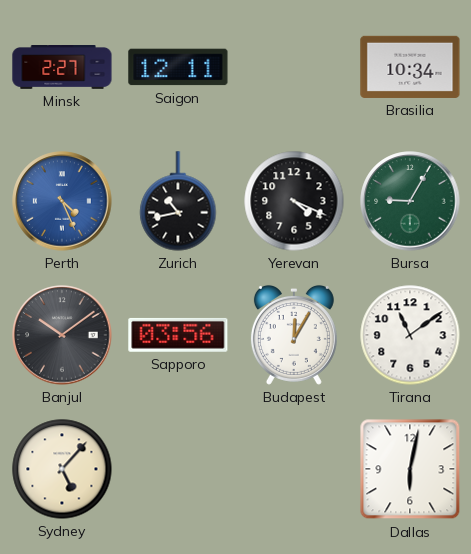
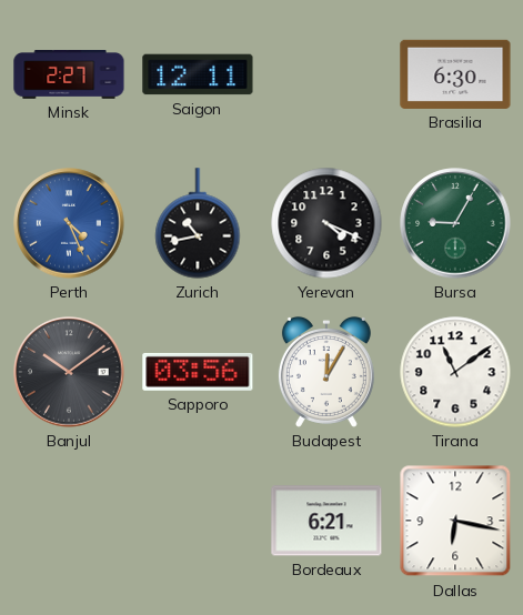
Brasilia: 10:34 -> 6:30 (455, 74)
Sydney: 5:07 -> none (62, 469)
Bordeaux: none -> 6:21 (326, 521)
Dallas: 6:02 -> 6:17 (455, 521)
